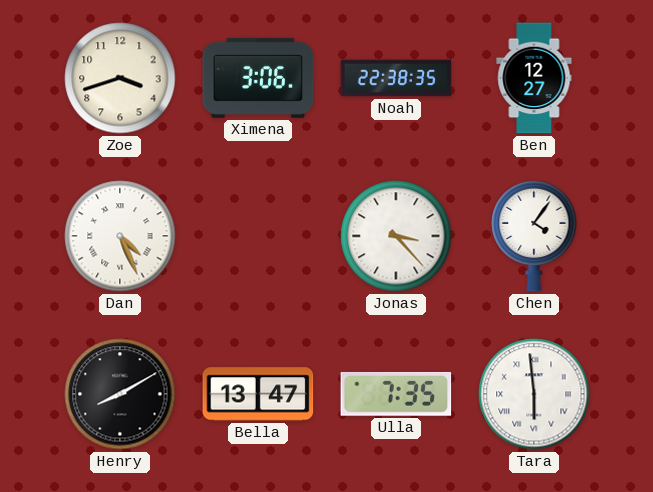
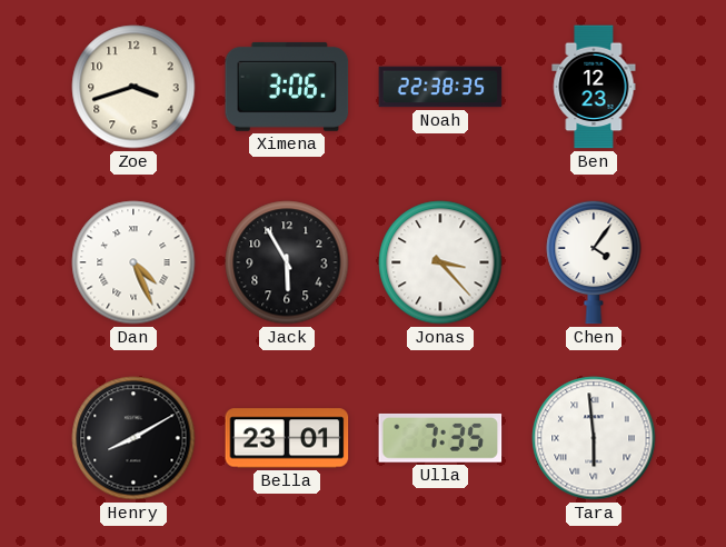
Ben: 12:27 -> 12:23 (594, 87)
Jack: none -> 5:55 (287, 262)
Bella: 13:47 -> 23:01 (287, 438)
